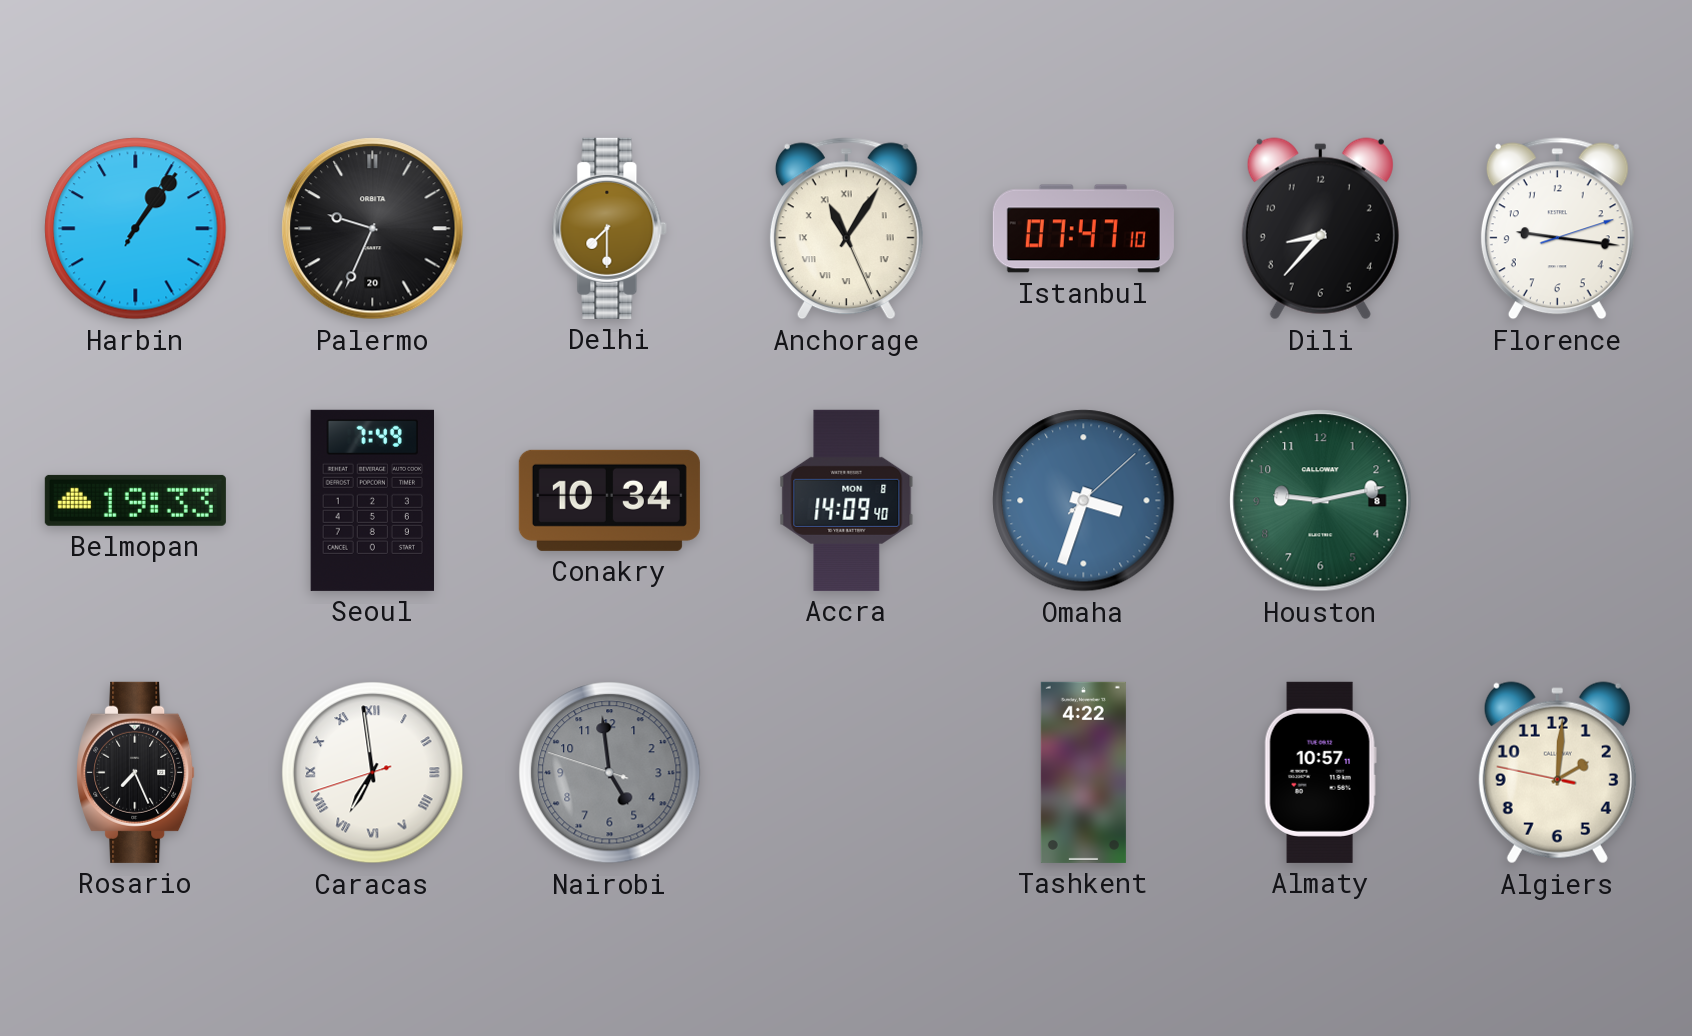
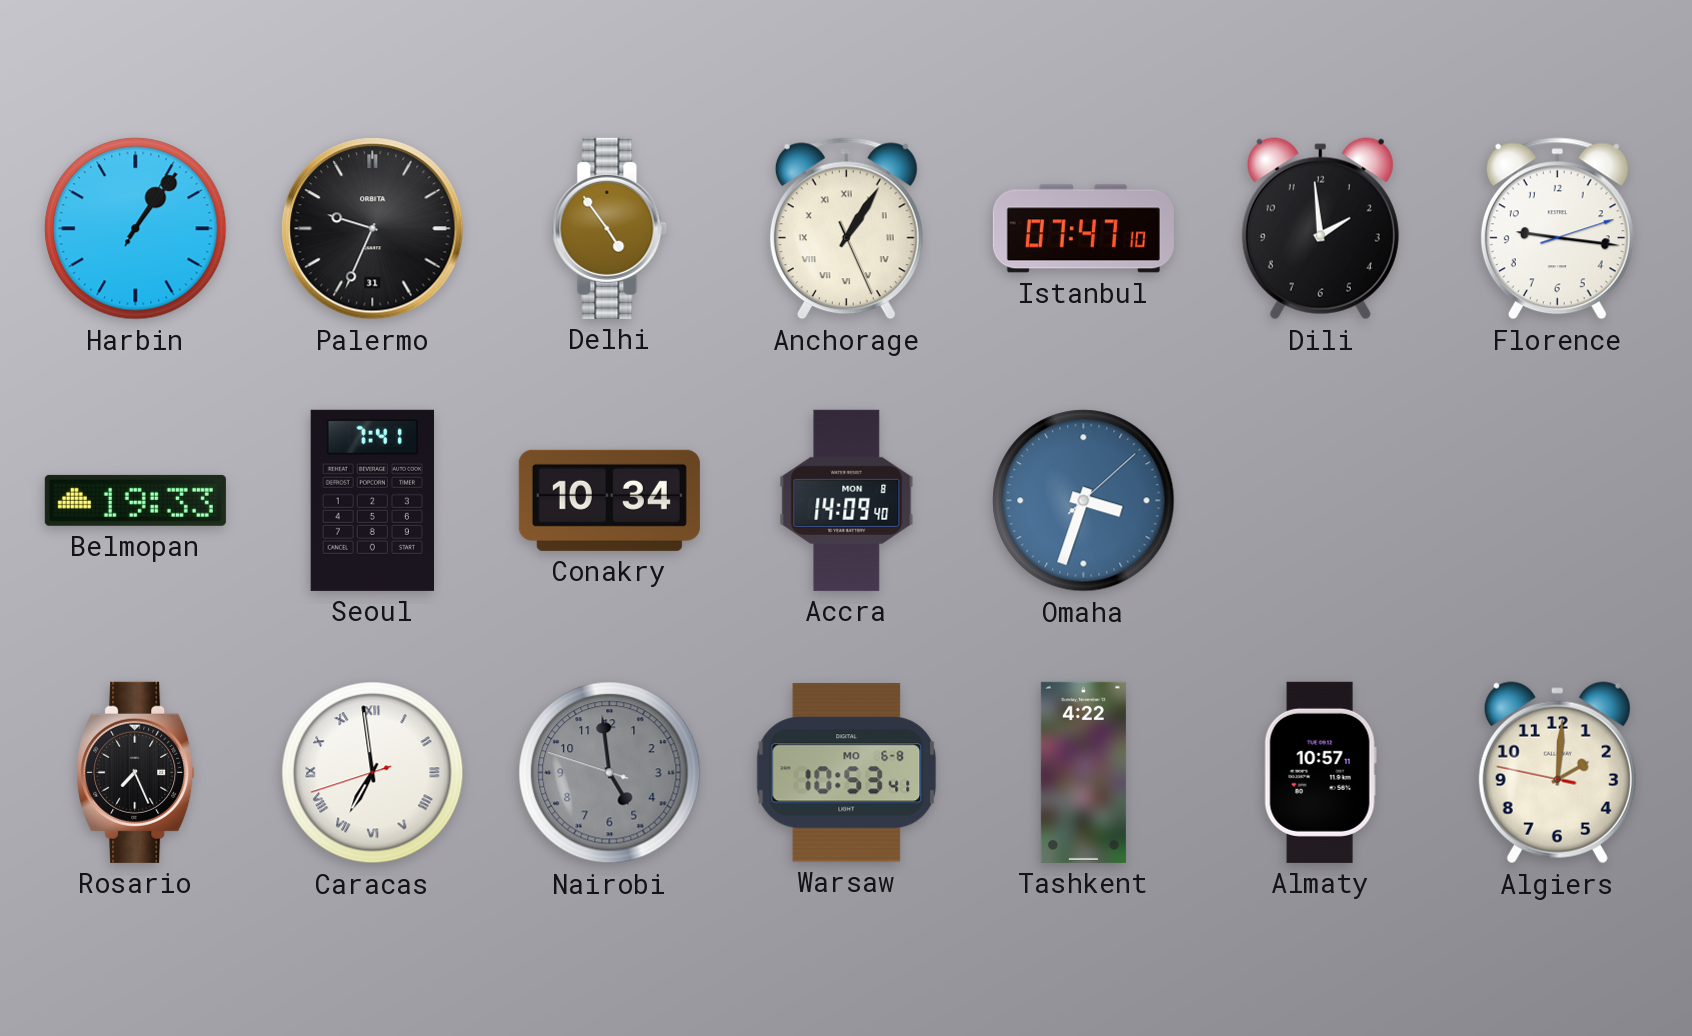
Palermo date: 20 -> 31 (373, 229)
Delhi: 7:30 -> 4:54 (610, 228)
Anchorage: 11:05 -> 1:05 (846, 229)
Dili: 8:37 -> 1:59 (1320, 229)
Seoul: 7:49 -> 7:41 (372, 500)
Houston: 9:13 -> none (1321, 501)
Warsaw: none -> 10:53 (847, 773)
